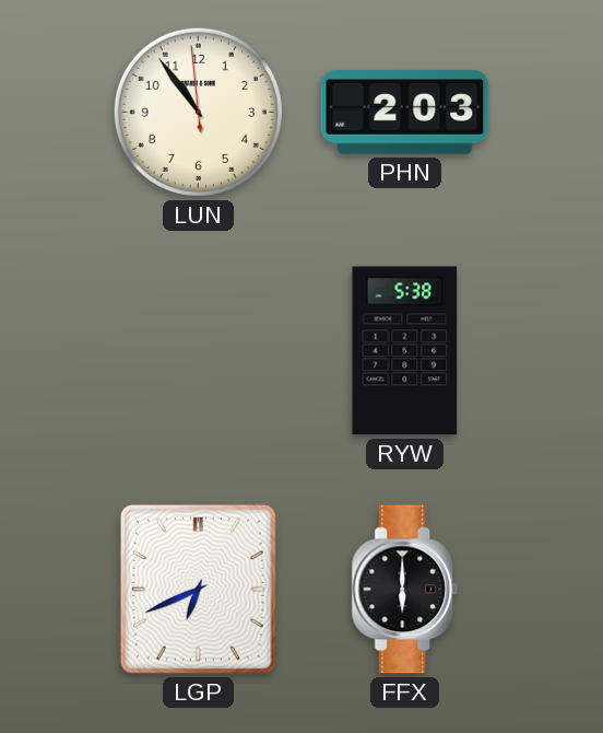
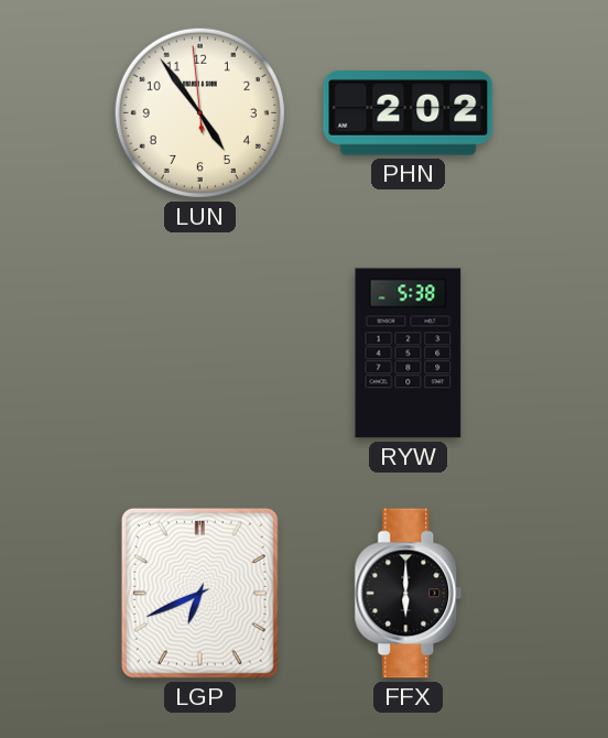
LUN: 10:53 -> 4:53 (199, 112)
PHN: 2:03 -> 2:02 (409, 113)
